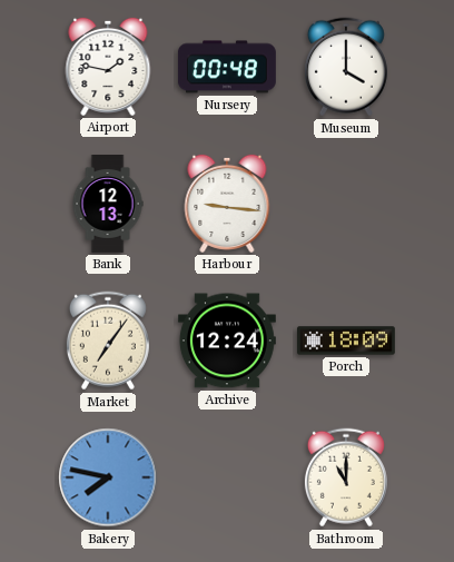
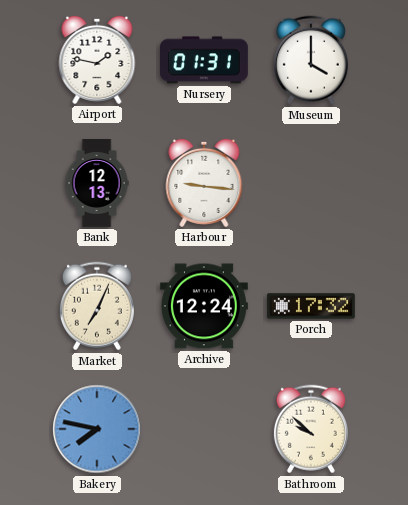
Nursery: 00:48 -> 01:31 (204, 60)
Market: 7:06 -> 7:04 (97, 306)
Porch: 18:09 -> 17:32 (311, 306)
Bathroom: 11:00 -> 9:52 (311, 429)
